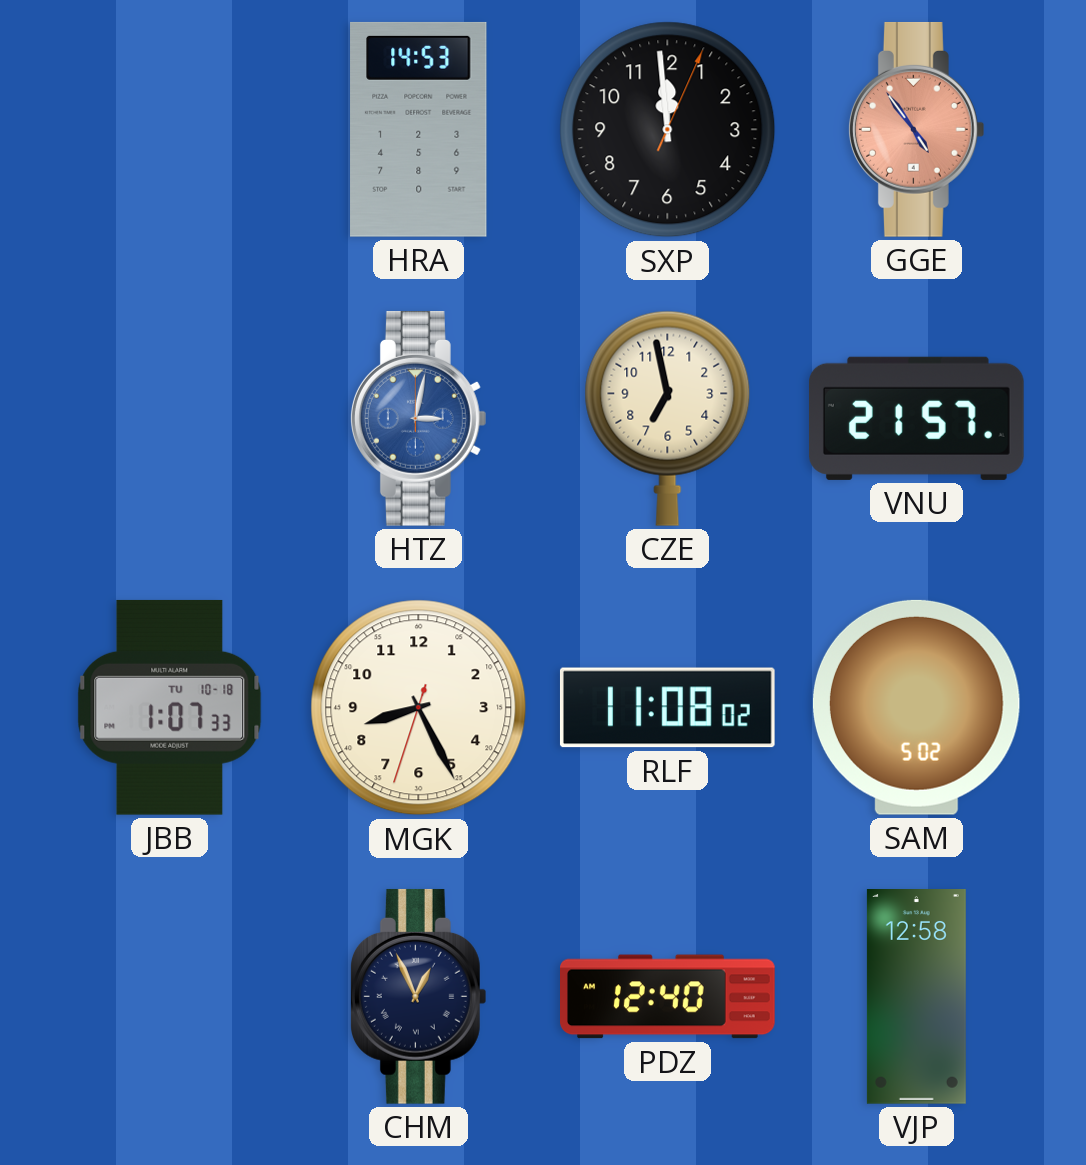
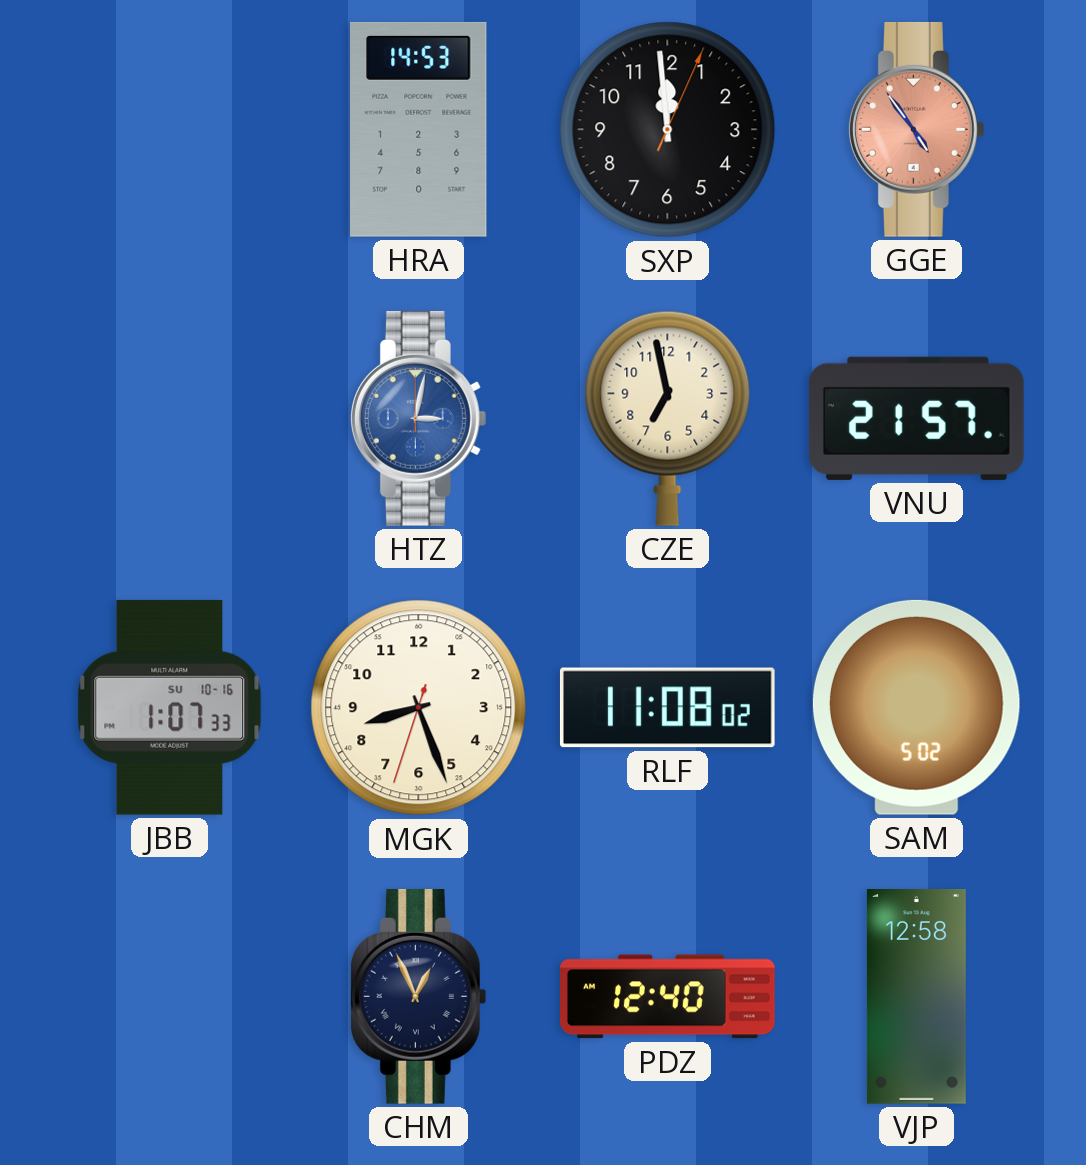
JBB date: TU 10-18 -> SU 10-16 (170, 707)
MGK: 8:25 -> 8:26 (419, 708)
